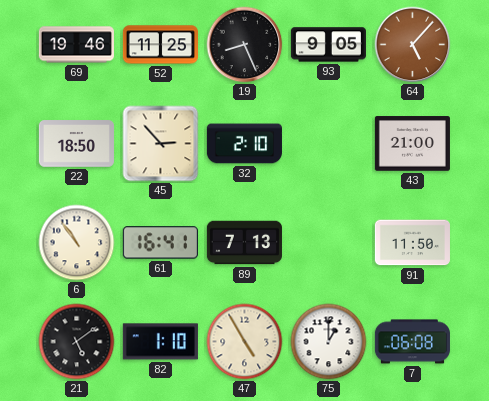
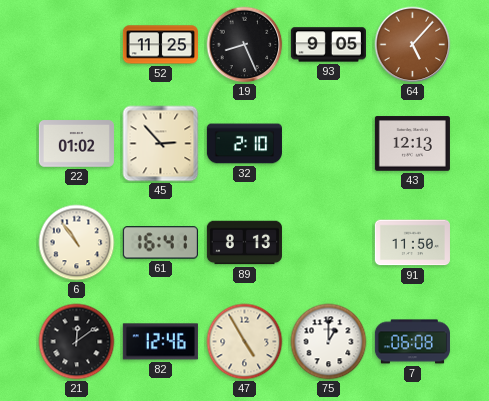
69: 19:46 -> none (76, 45)
22: 18:50 -> 01:02 (76, 144)
43: 21:00 -> 12:13 (412, 144)
89: 7:13 -> 8:13 (244, 243)
21: 5:09 -> 12:09 (77, 342)
82: 1:10 -> 12:46 (160, 342)
